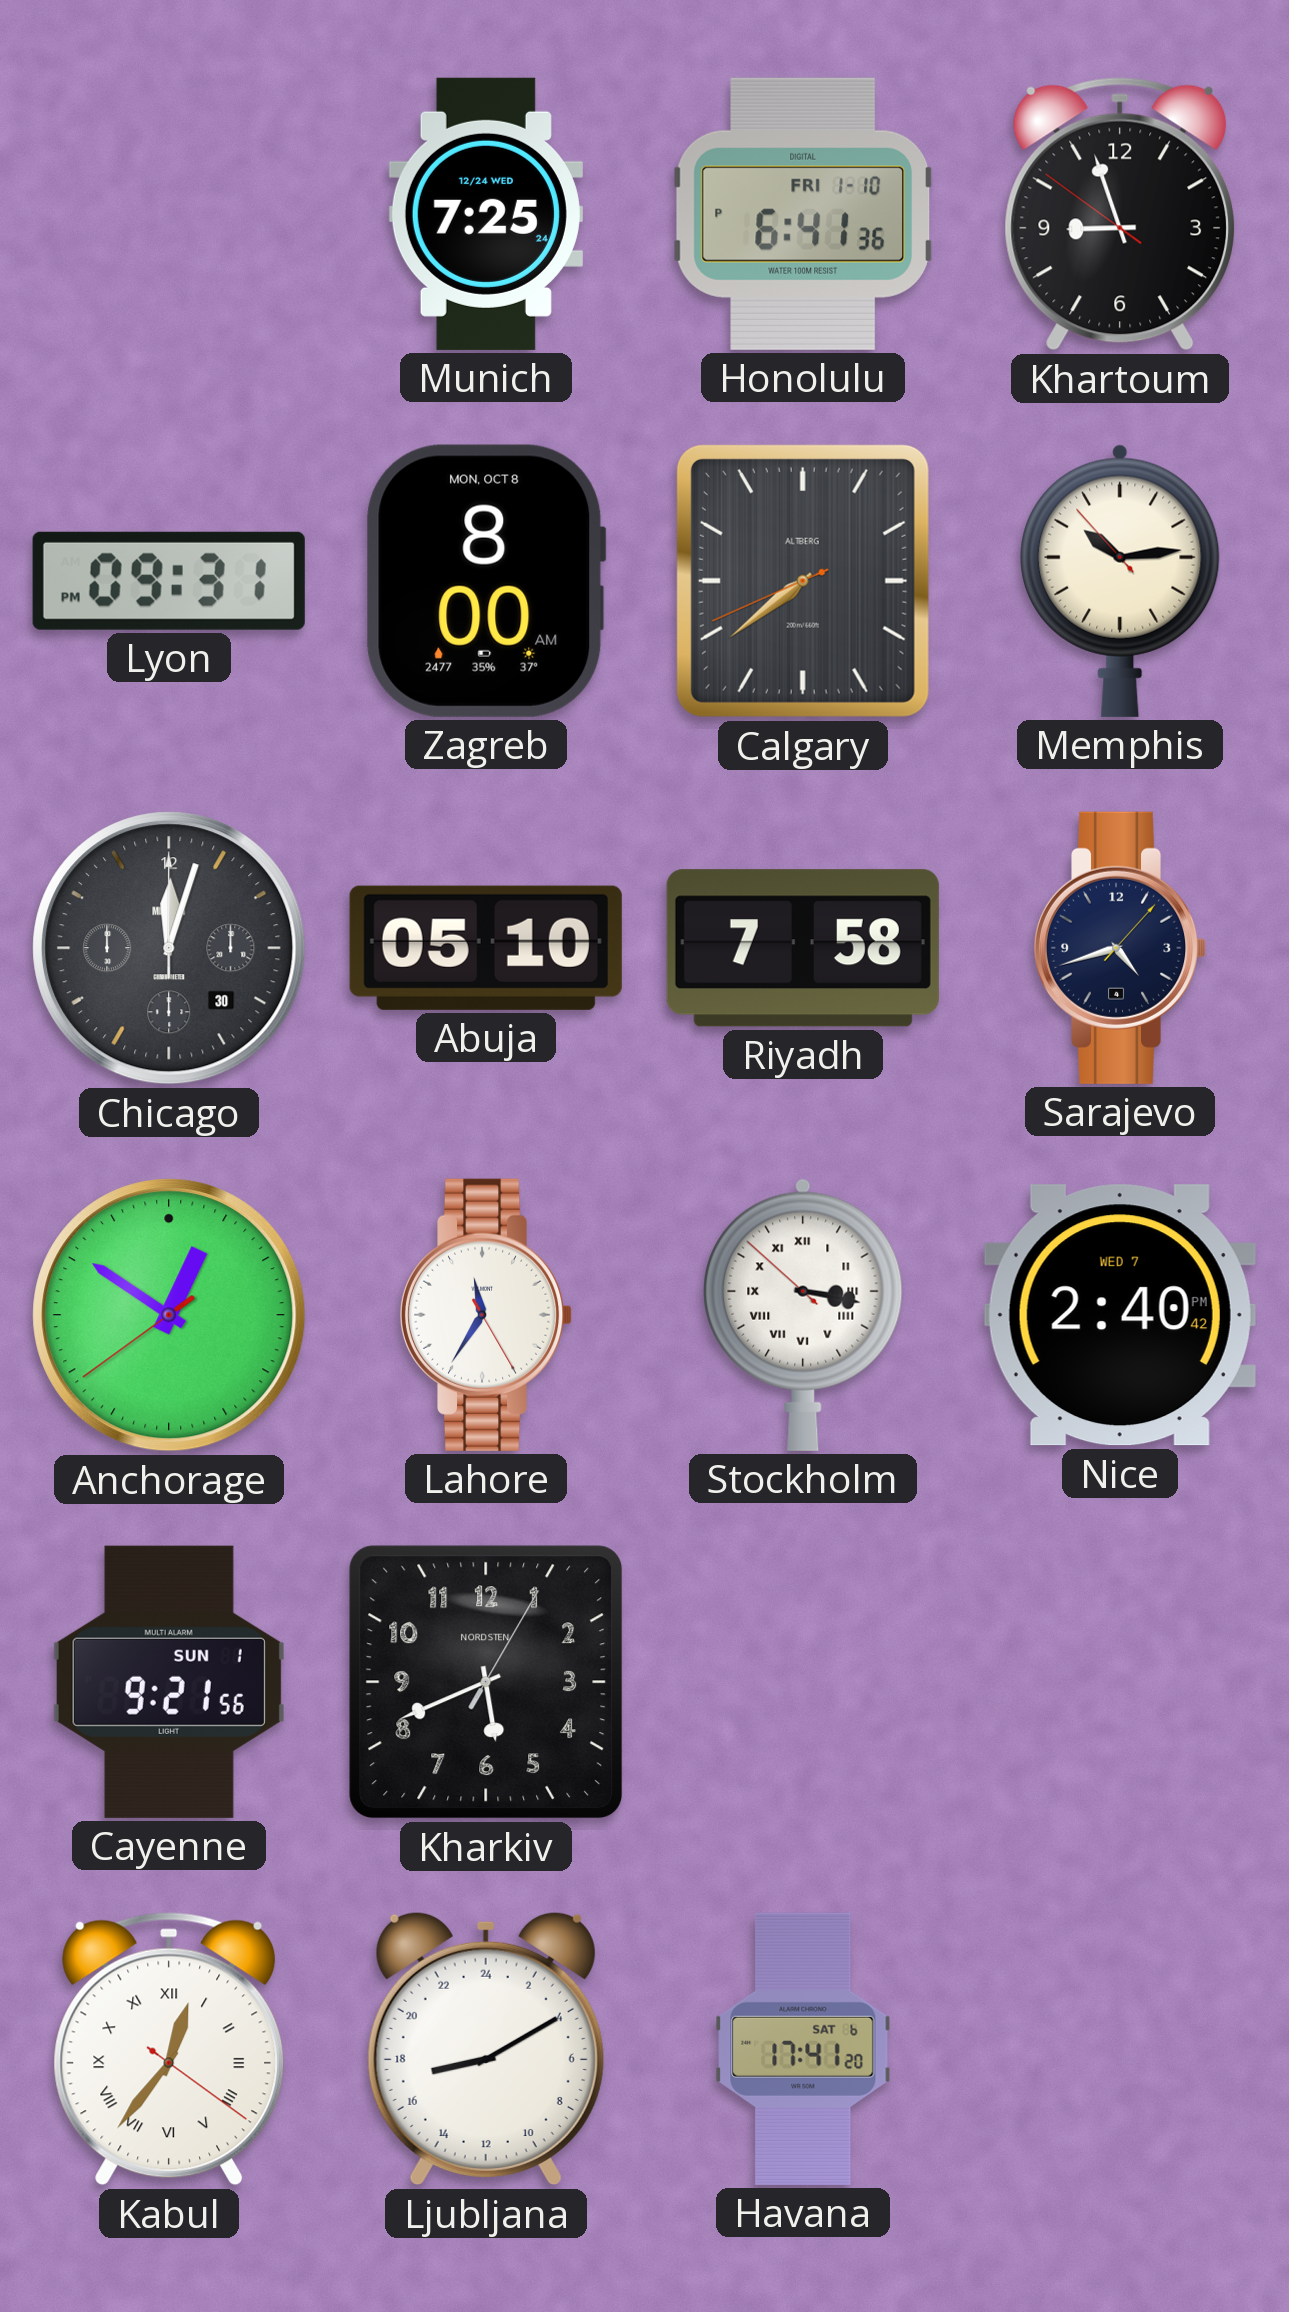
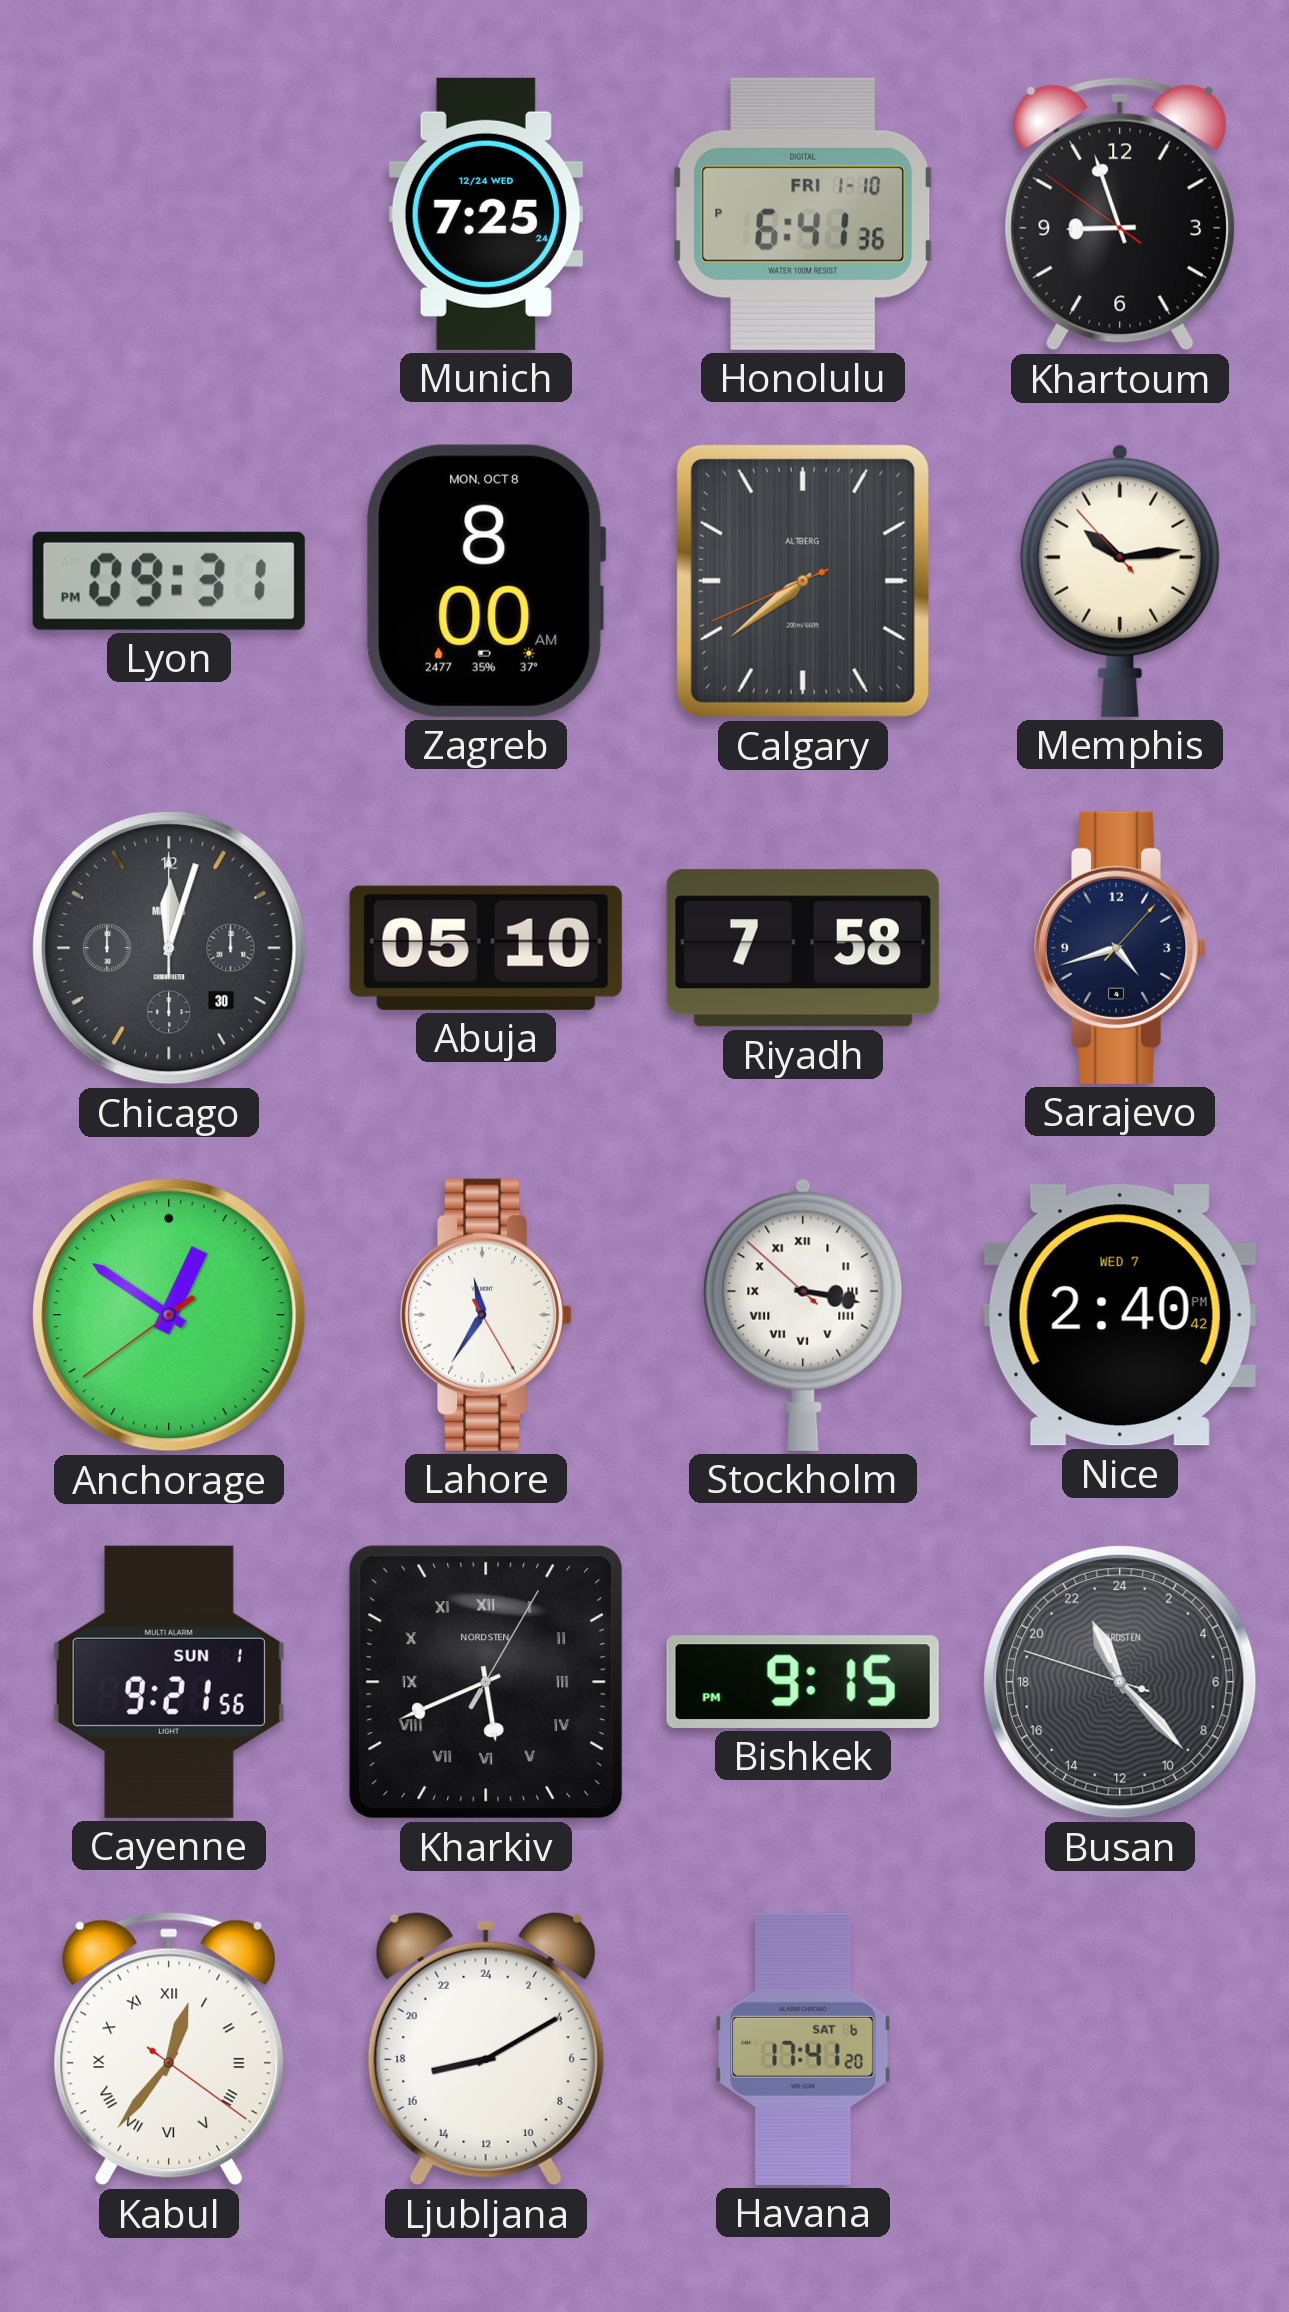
Kharkiv numerals: Arabic -> Roman (486, 1682)
Bishkek: none -> 9:15 (803, 1682)
Busan: none -> 22:22 (1120, 1682)
